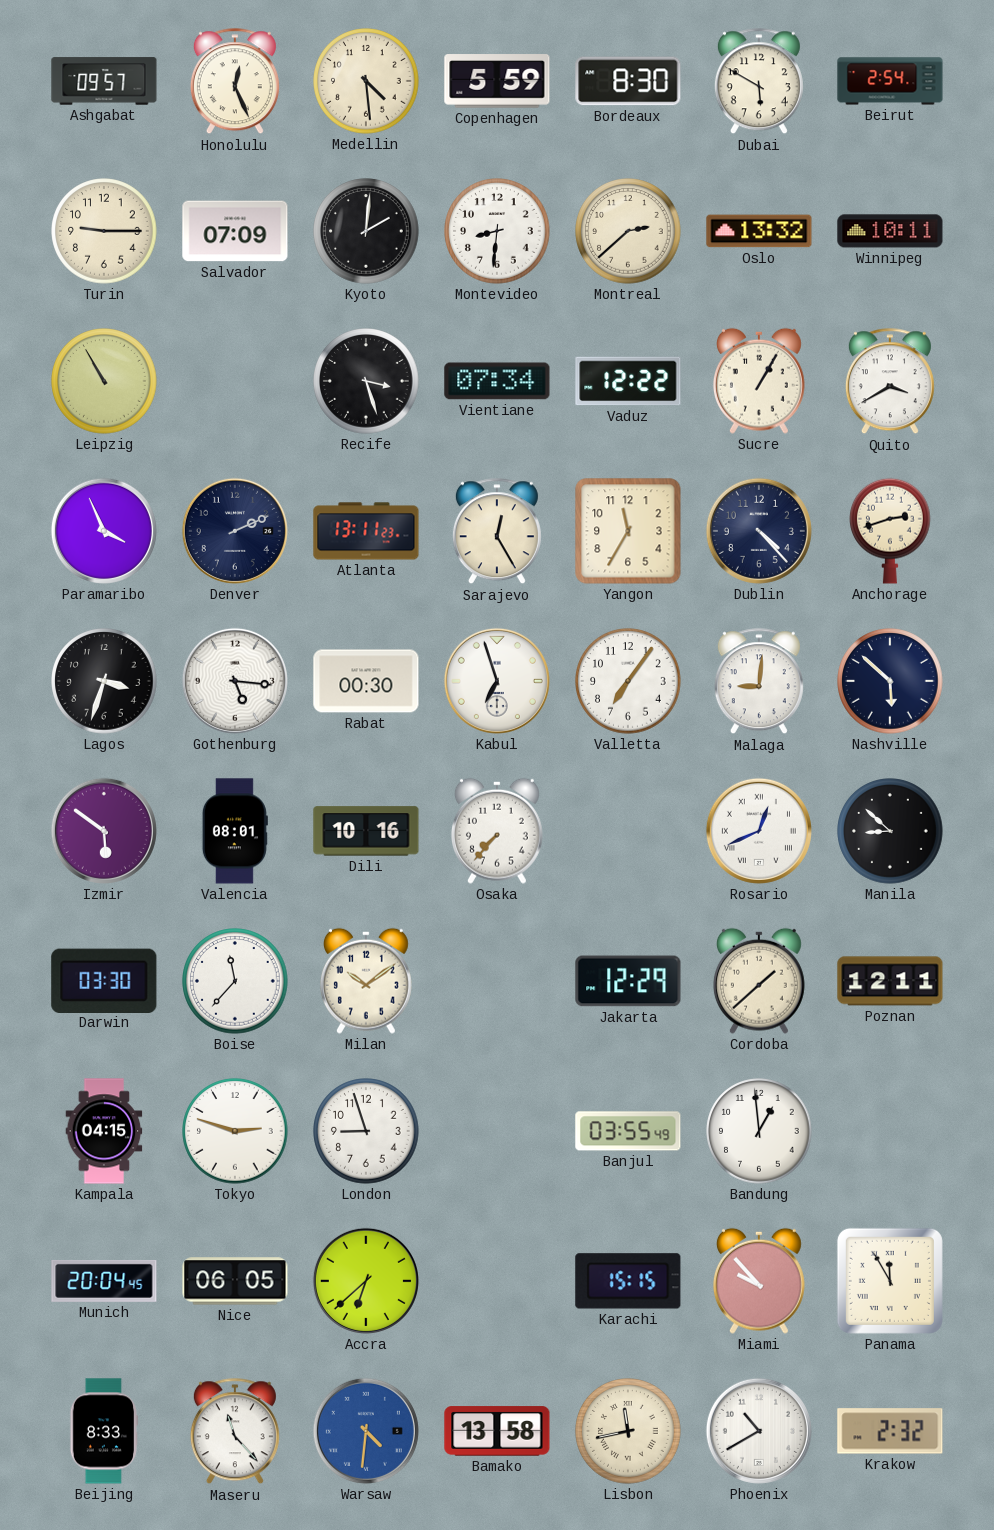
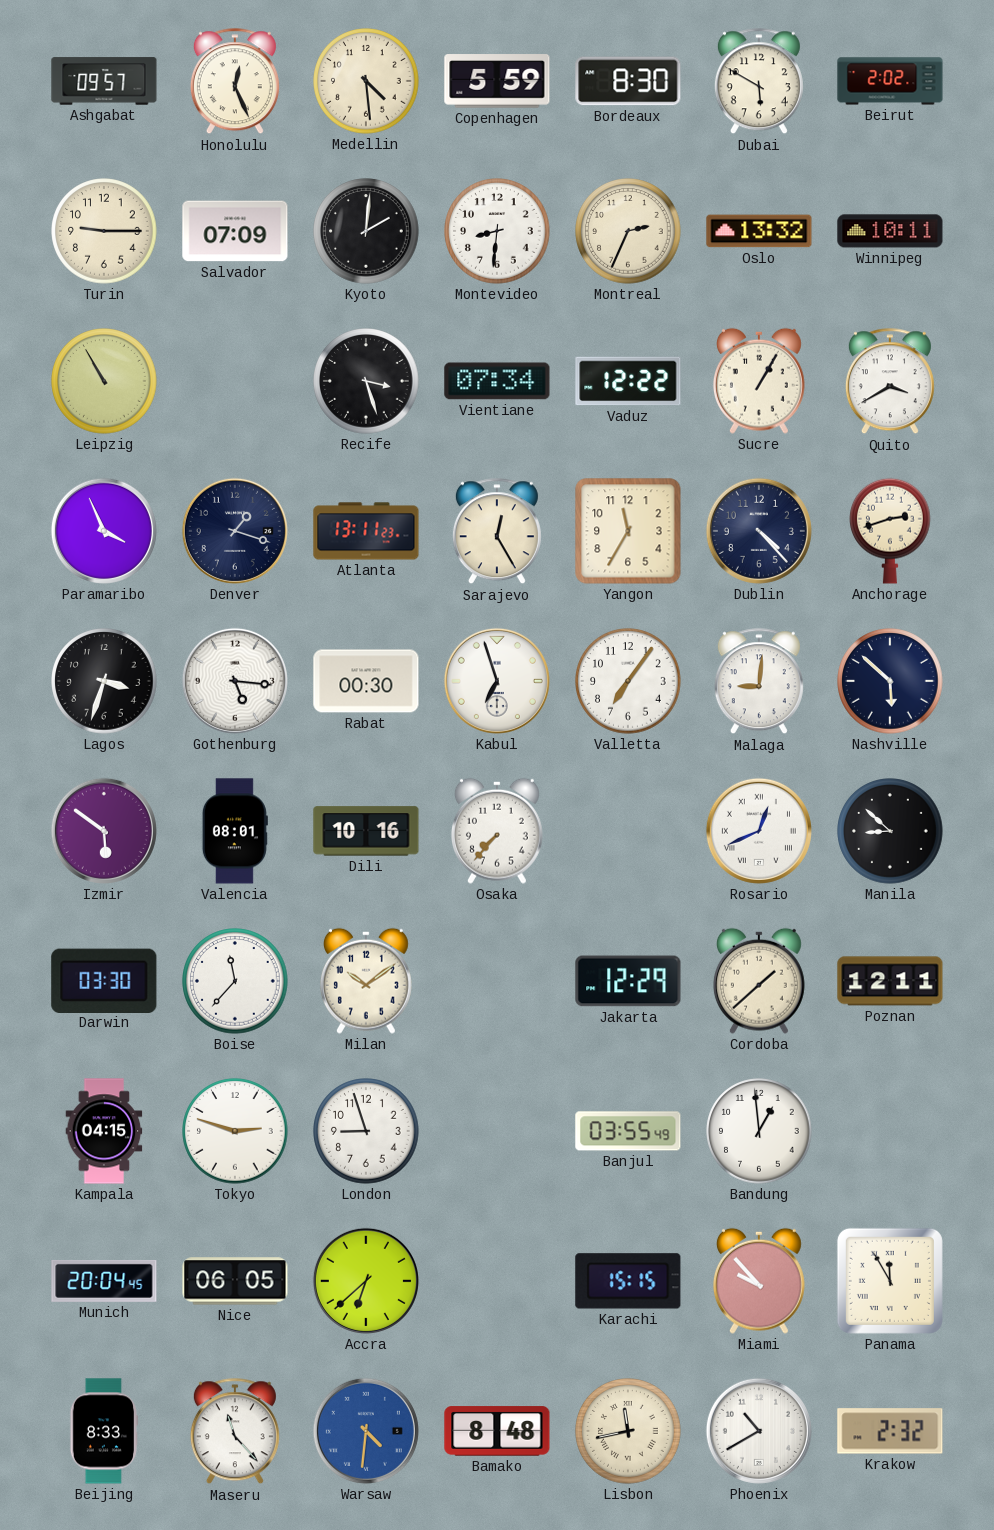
Beirut: 2:54 -> 2:02 (890, 81)
Montreal: 2:38 -> 2:34 (628, 231)
Denver: 2:11 -> 1:18 (235, 531)
Bamako: 13:58 -> 8:48 (497, 1431)
